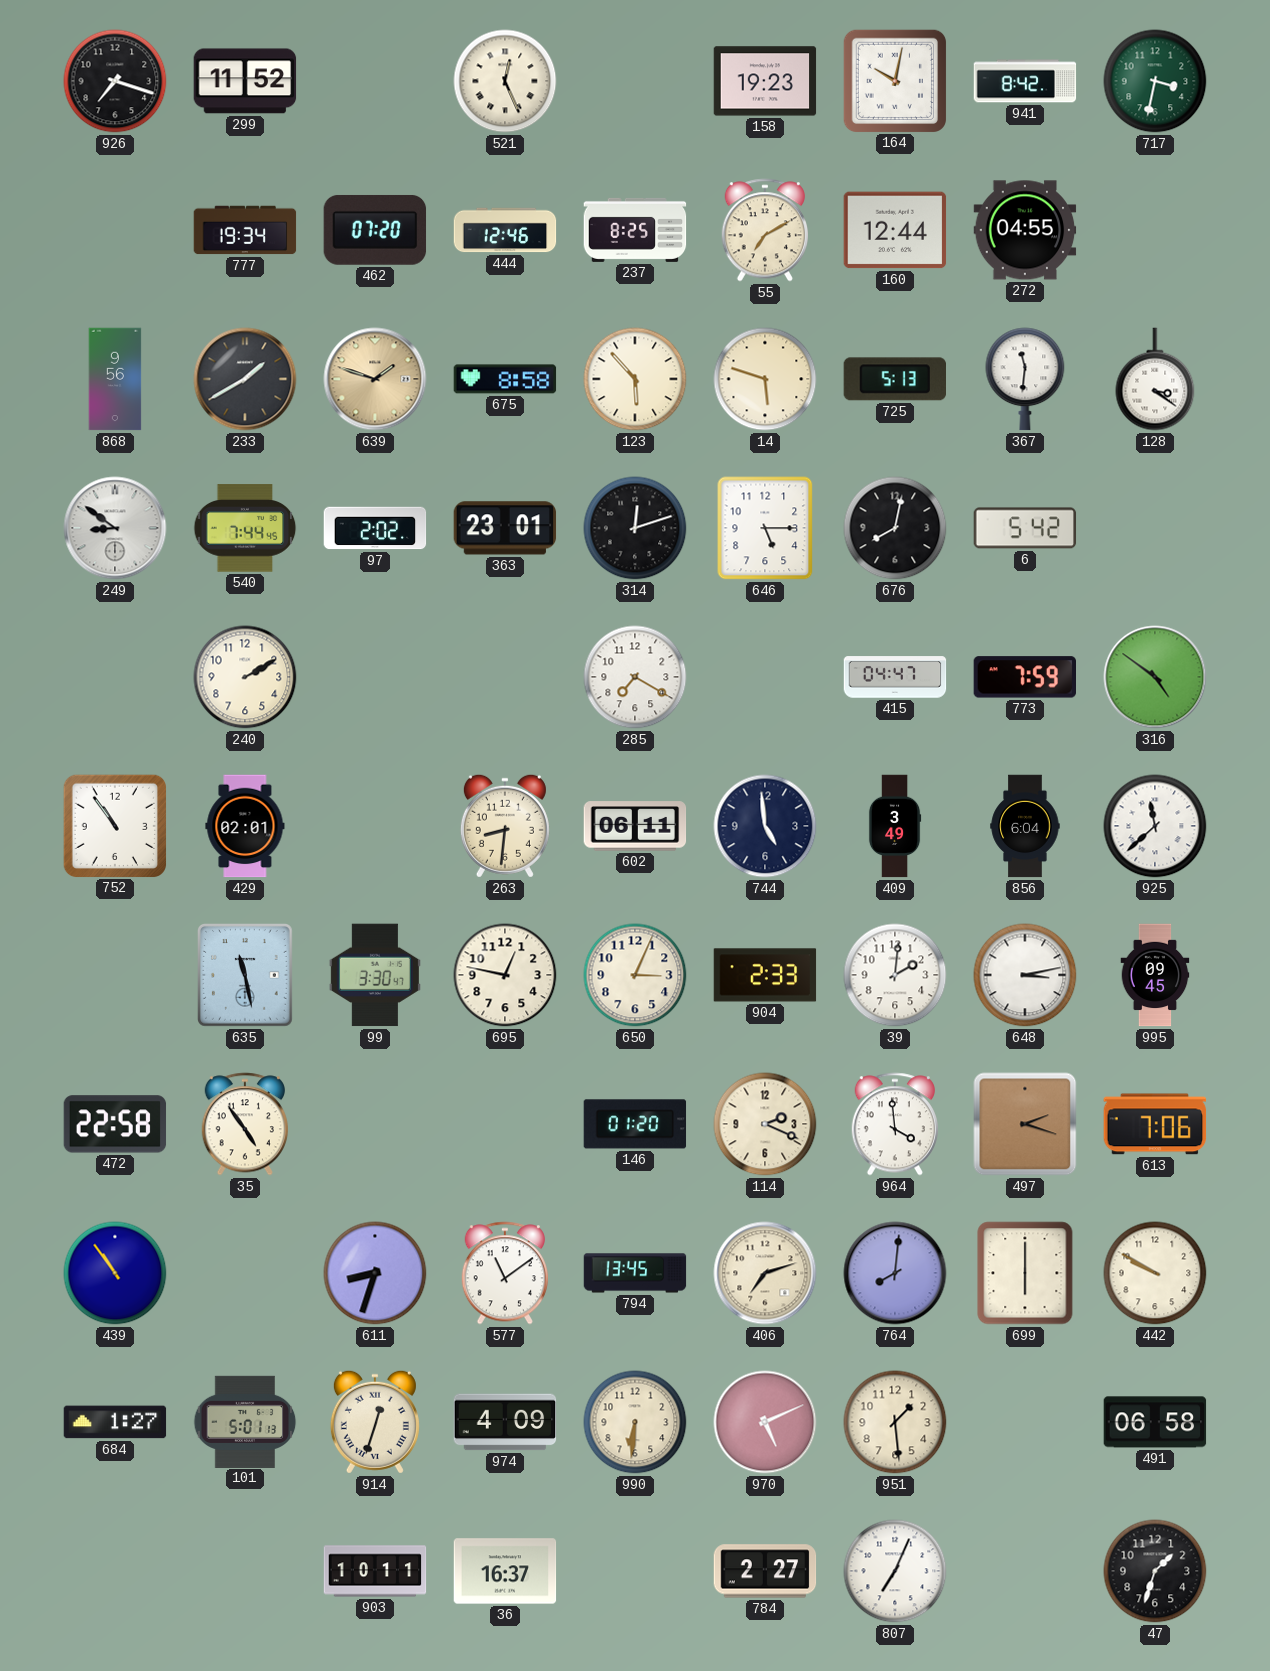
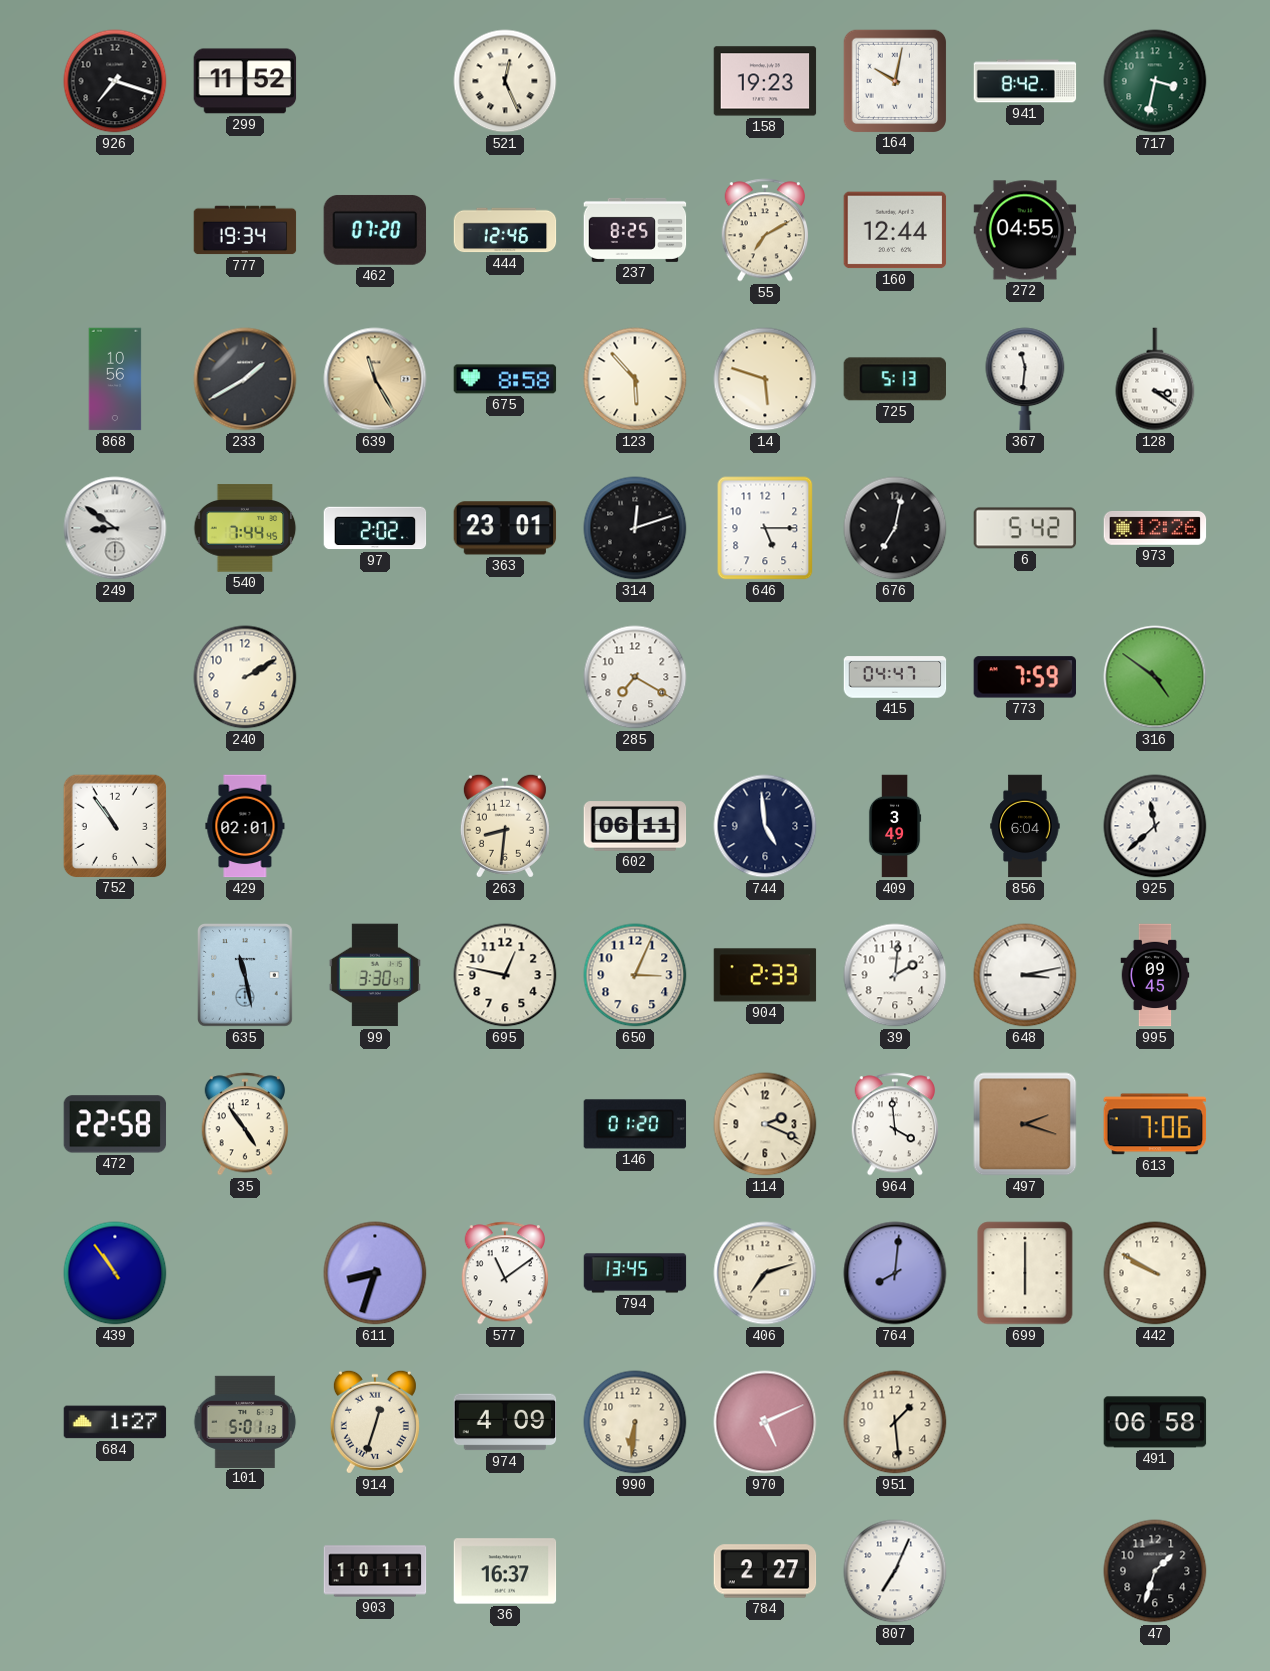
868: 9:56 -> 10:56 (115, 379)
639: 1:48 -> 11:25 (375, 379)
676: 8:02 -> 7:02 (895, 528)
973: none -> 12:26 (1155, 528)
